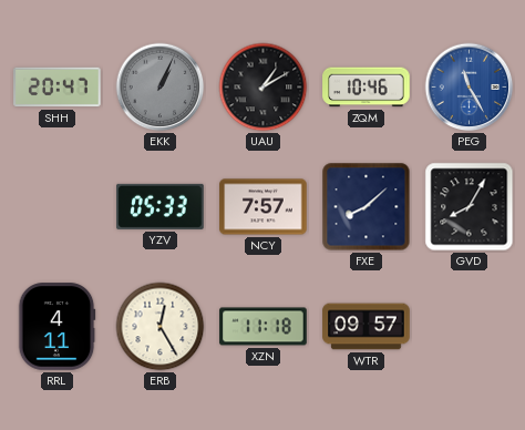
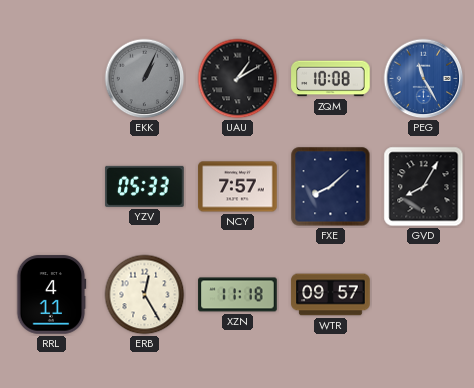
SHH: 20:47 -> none (58, 88)
ZQM: 10:46 -> 10:08 (331, 79)
